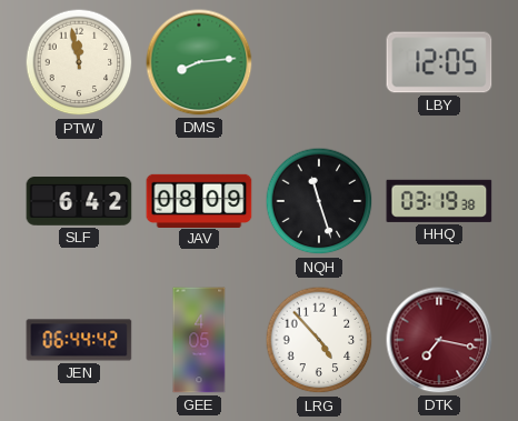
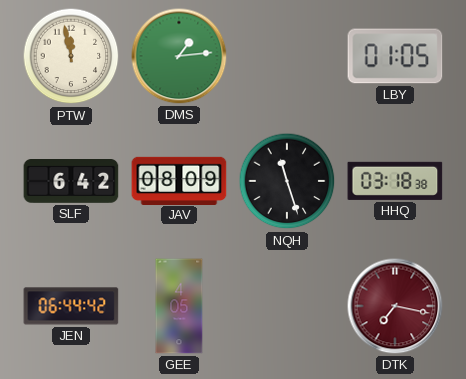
DMS: 8:14 -> 1:14 (179, 56)
LBY: 12:05 -> 01:05 (395, 56)
HHQ: 03:19 -> 03:18 (395, 181)
LRG: 4:53 -> none (319, 340)
